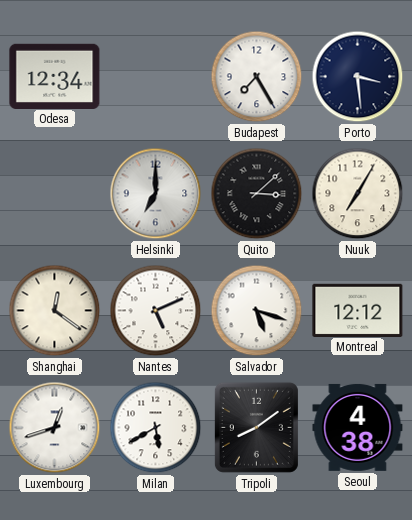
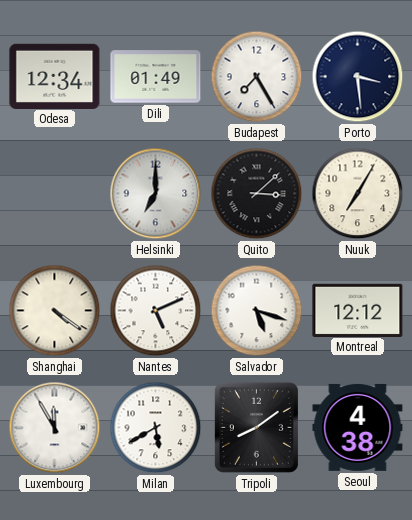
Dili: none -> 01:49 (156, 77)
Shanghai: 12:21 -> 4:21 (55, 311)
Luxembourg: 12:42 -> 11:55 (55, 428)
